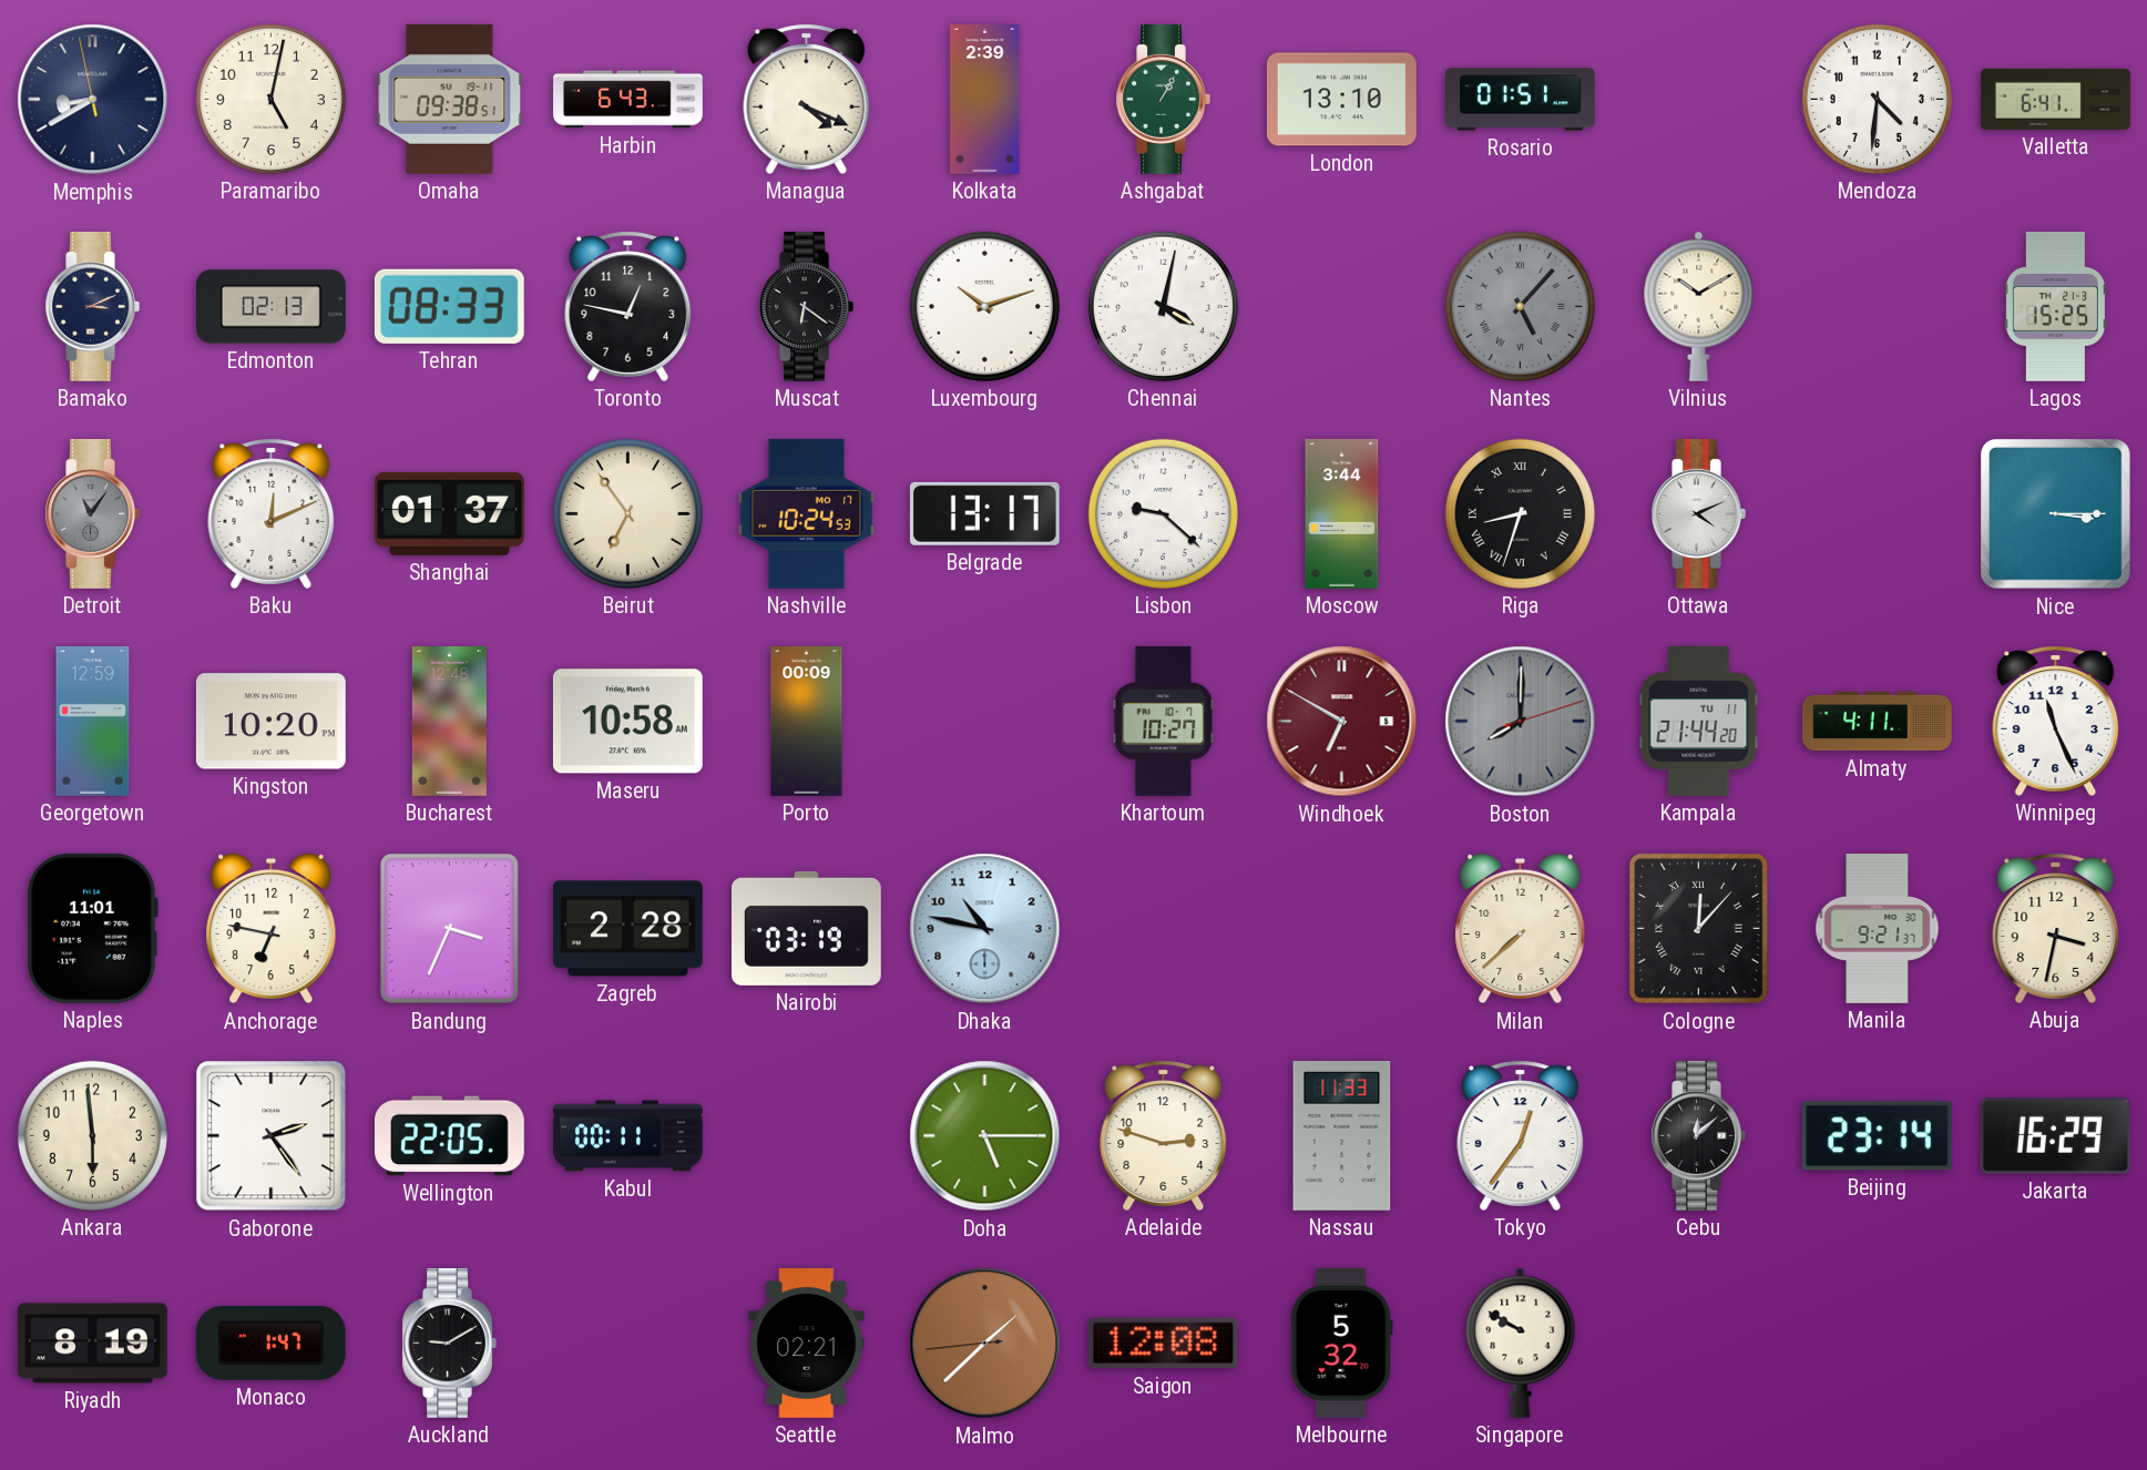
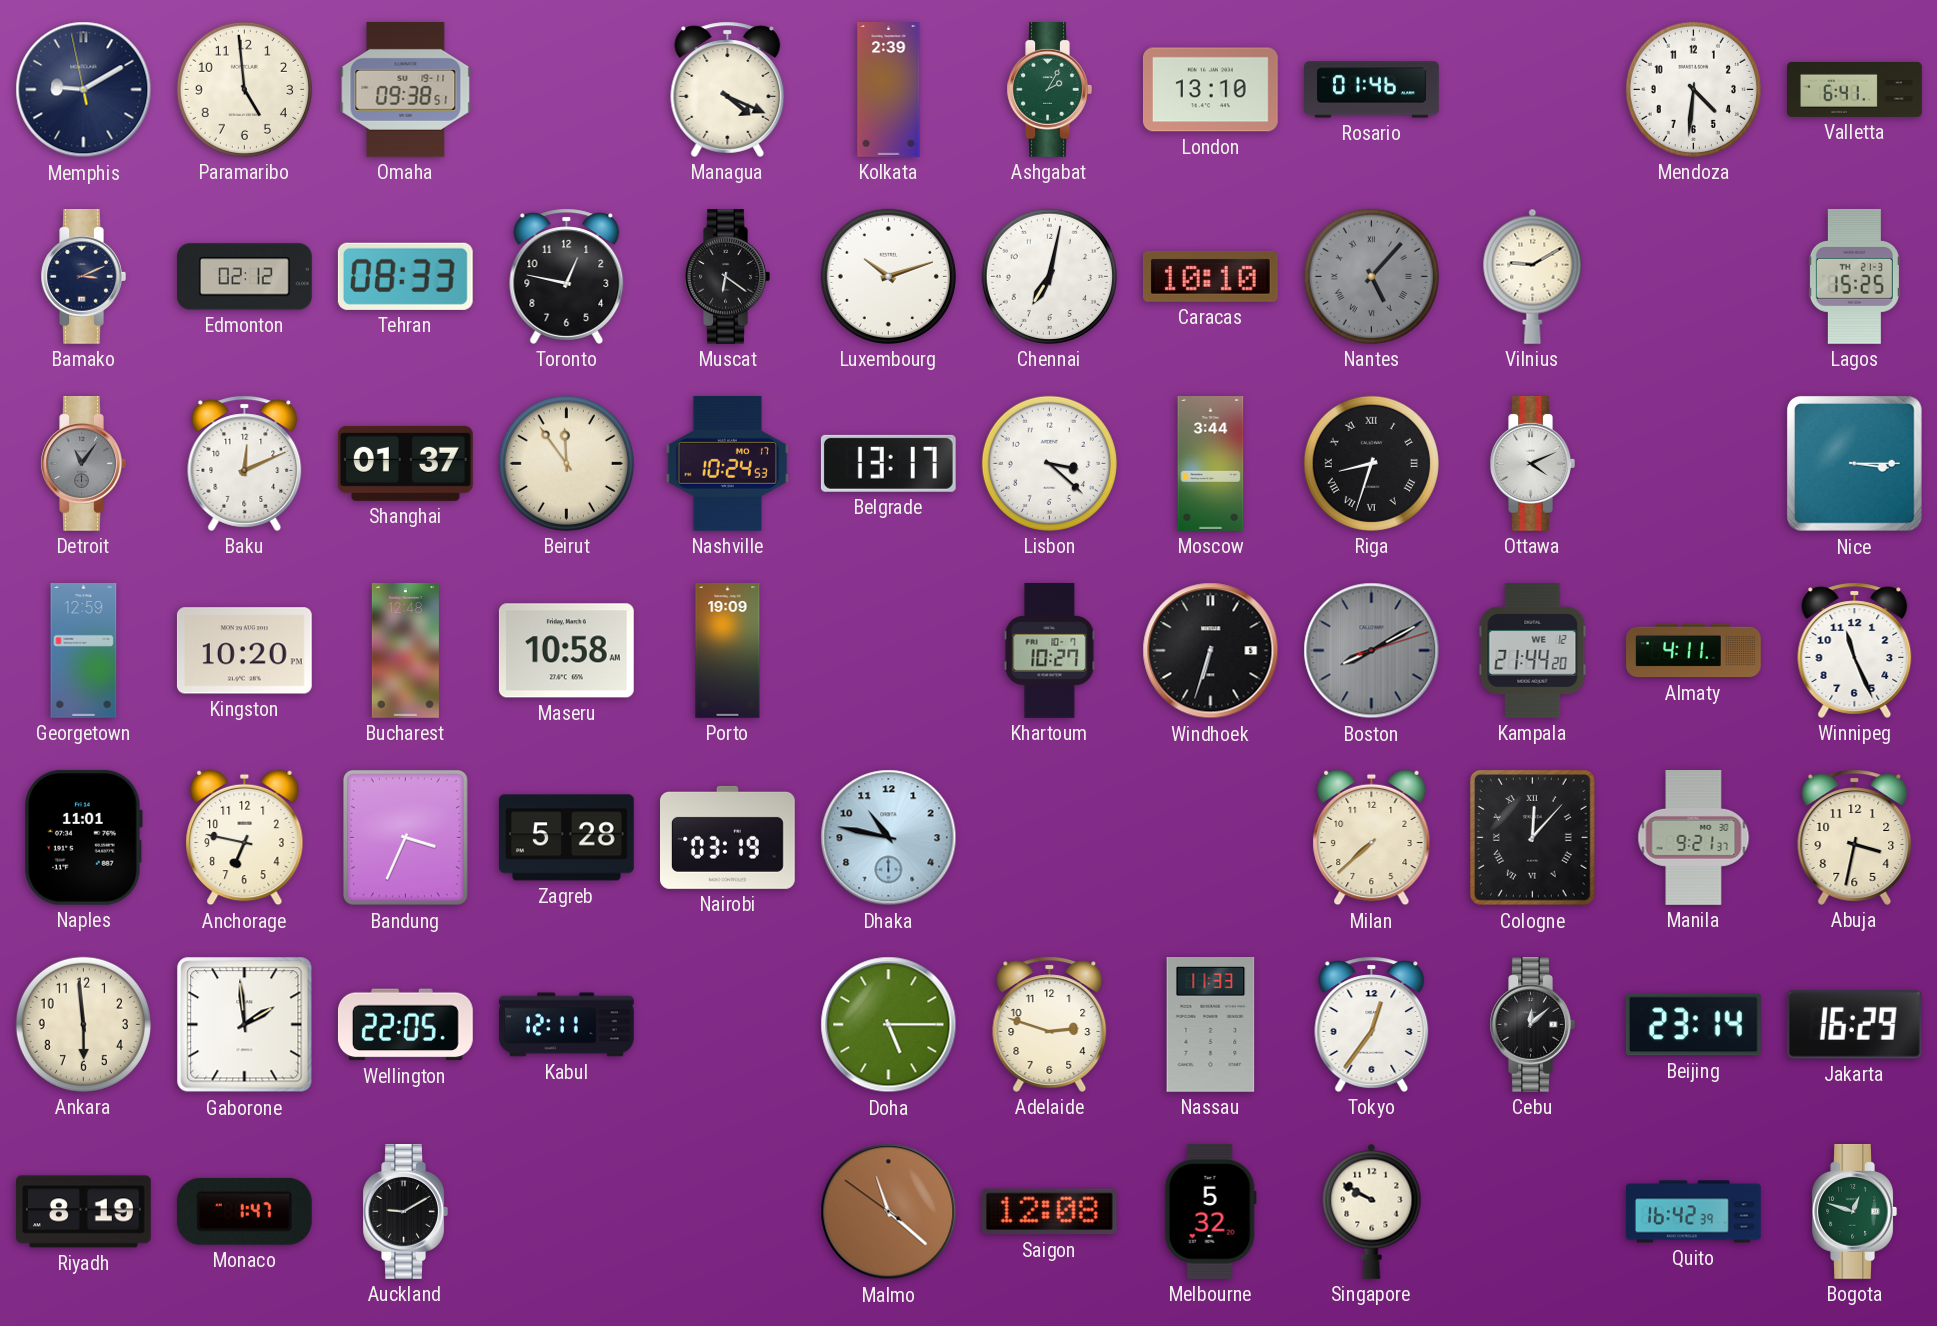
Memphis: 8:39 -> 9:09 (84, 90)
Paramaribo: 5:02 -> 4:59 (244, 89)
Harbin: 6:43 -> none (628, 100)
Ashgabat: 1:05 -> 2:05 (1049, 90)
Rosario: 01:51 -> 01:46 (1372, 90)
Edmonton: 02:13 -> 02:12 (244, 277)
Chennai: 4:02 -> 7:02 (1049, 276)
Caracas: none -> 10:10 (1210, 276)
Vilnius: 10:10 -> 9:10 (1533, 276)
Beirut: 6:54 -> 11:54 (566, 463)
Lisbon: 9:22 -> 3:22 (1049, 463)
Porto: 00:09 -> 19:09 (728, 651)
Windhoek: 6:50 -> 6:33 (1211, 651)
Windhoek dial: burgundy -> black (1211, 651)
Boston: 8:00 -> 8:10 (1372, 651)
Kampala date: TU 11 -> WE 12 (1533, 651)
Zagreb: 2:28 -> 5:28 (566, 838)
Gaborone: 2:24 -> 1:59 (245, 1025)
Kabul: 00:11 -> 12:11 (567, 1025)
Seattle: 02:21 -> none (807, 1344)
Malmo: 1:37 -> 11:21 (889, 1212)
Quito: none -> 16:42 (1694, 1212)
Bogota: none -> 12:48 (1854, 1212)
